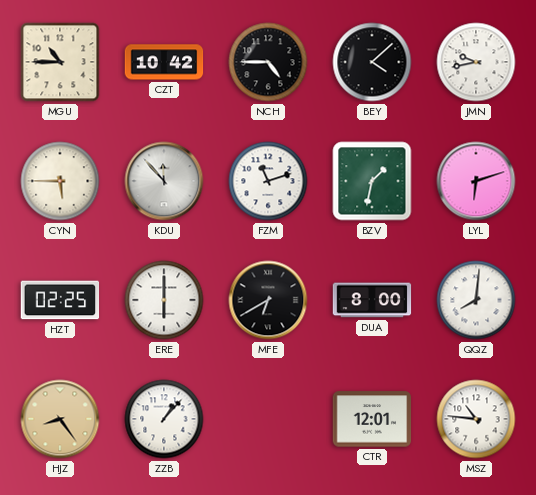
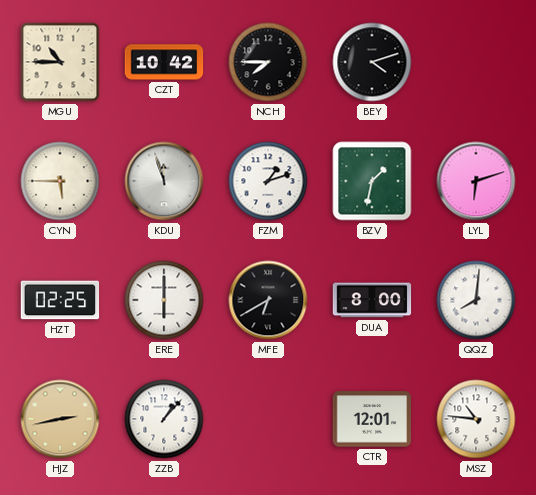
NCH: 4:45 -> 7:45 (268, 62)
BEY: 4:08 -> 4:12 (372, 62)
JMN: 9:43 -> none (476, 62)
KDU: 11:53 -> 11:57 (164, 181)
FZM: 11:12 -> 1:12 (268, 181)
HJZ: 8:24 -> 2:43 (60, 419)
